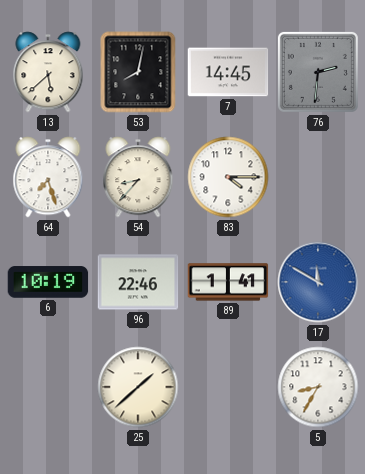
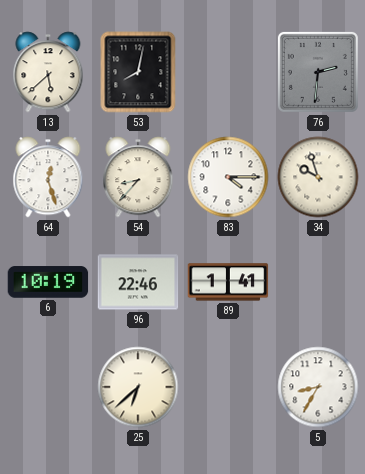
7: 14:45 -> none (228, 72)
64: 7:27 -> 12:27 (48, 177)
34: none -> 9:57 (318, 177)
17: 11:50 -> none (318, 282)
25: 1:38 -> 6:38 (138, 387)
